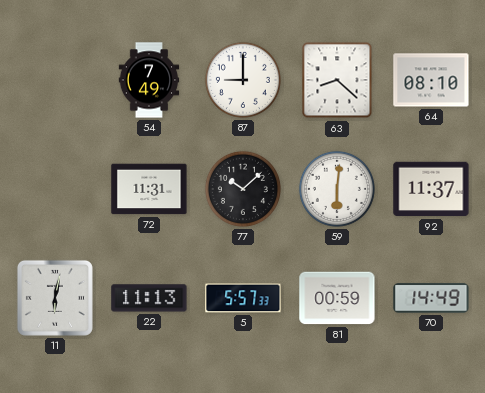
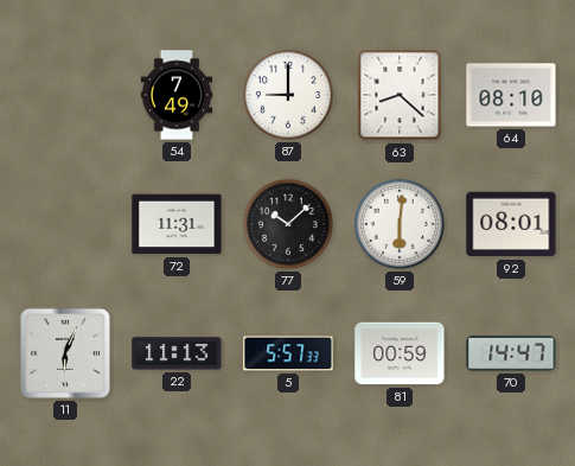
92: 11:37 -> 08:01 (511, 224)
11: 6:02 -> 6:04 (65, 353)
70: 14:49 -> 14:47 (511, 353)
